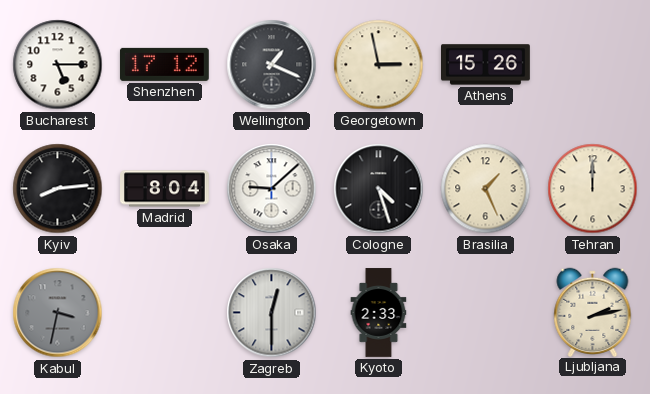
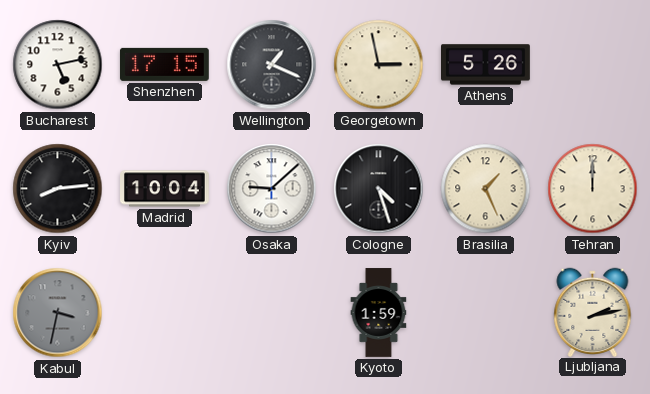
Bucharest: 5:15 -> 5:13 (58, 65)
Shenzhen: 17:12 -> 17:15 (164, 64)
Athens: 15:26 -> 5:26 (486, 65)
Madrid: 8:04 -> 10:04 (165, 189)
Zagreb: 12:30 -> none (272, 313)
Kyoto: 2:33 -> 1:59 (379, 313)
